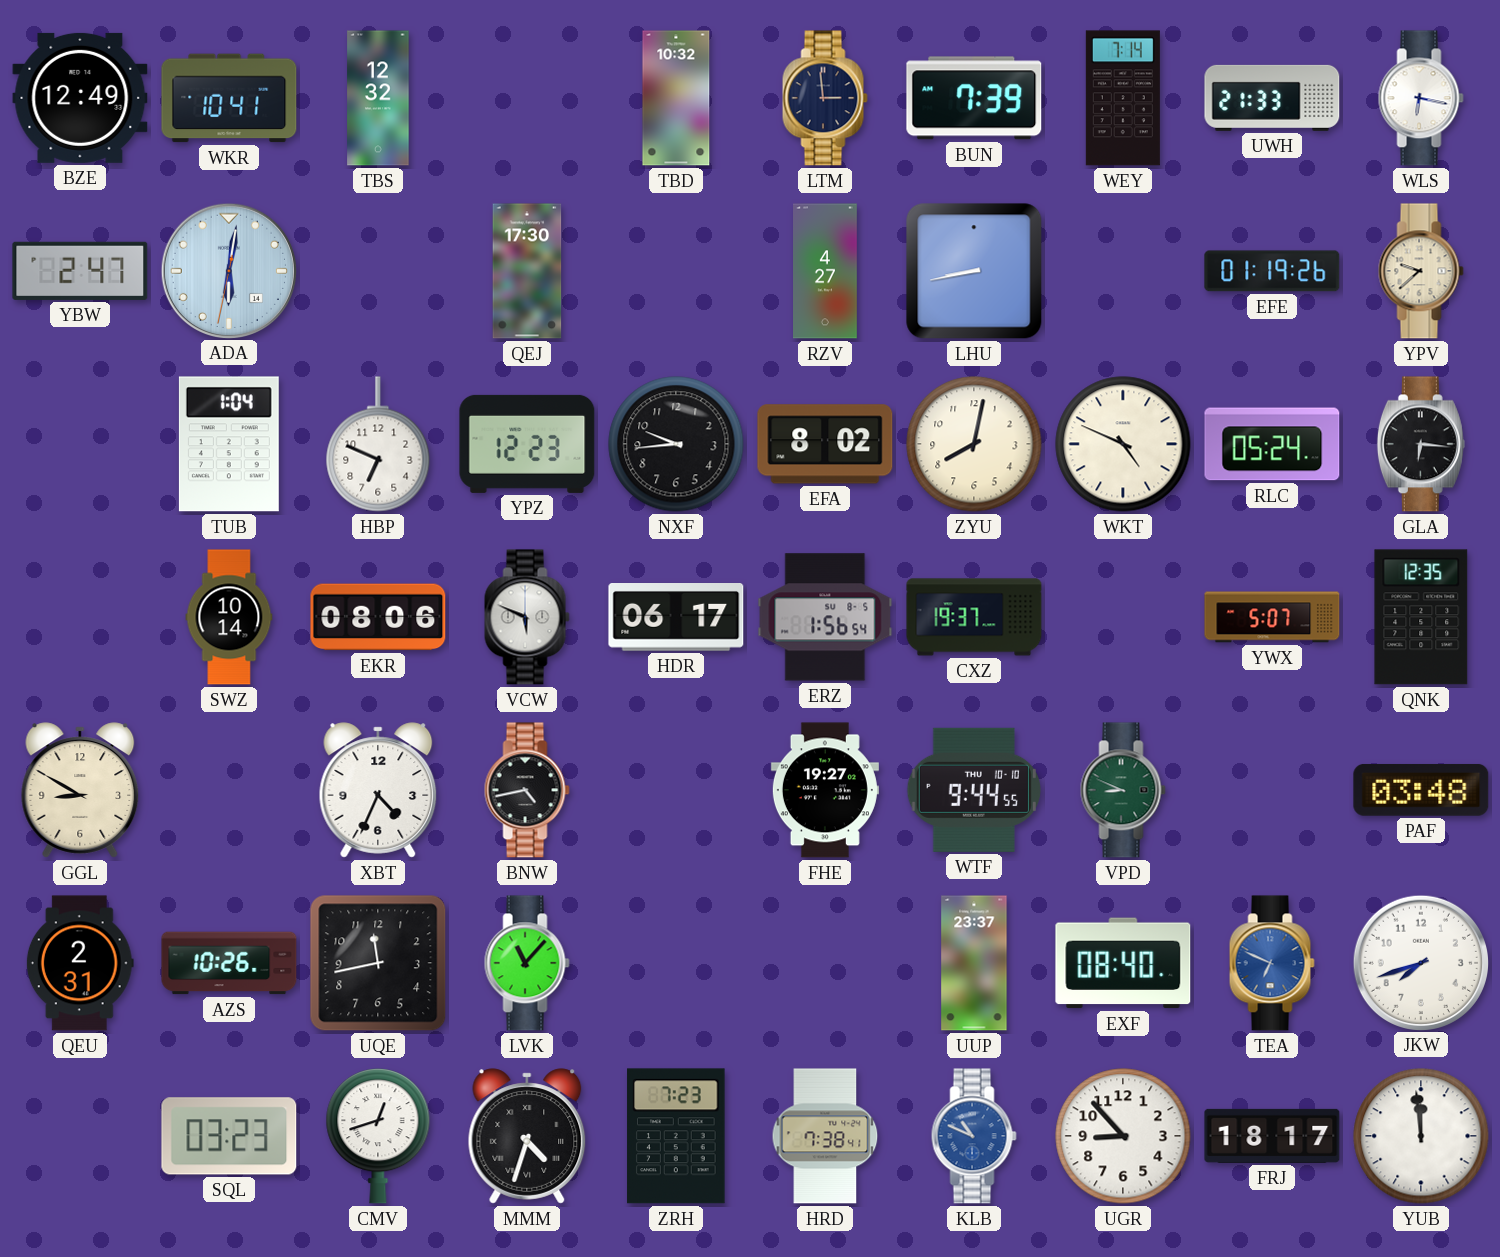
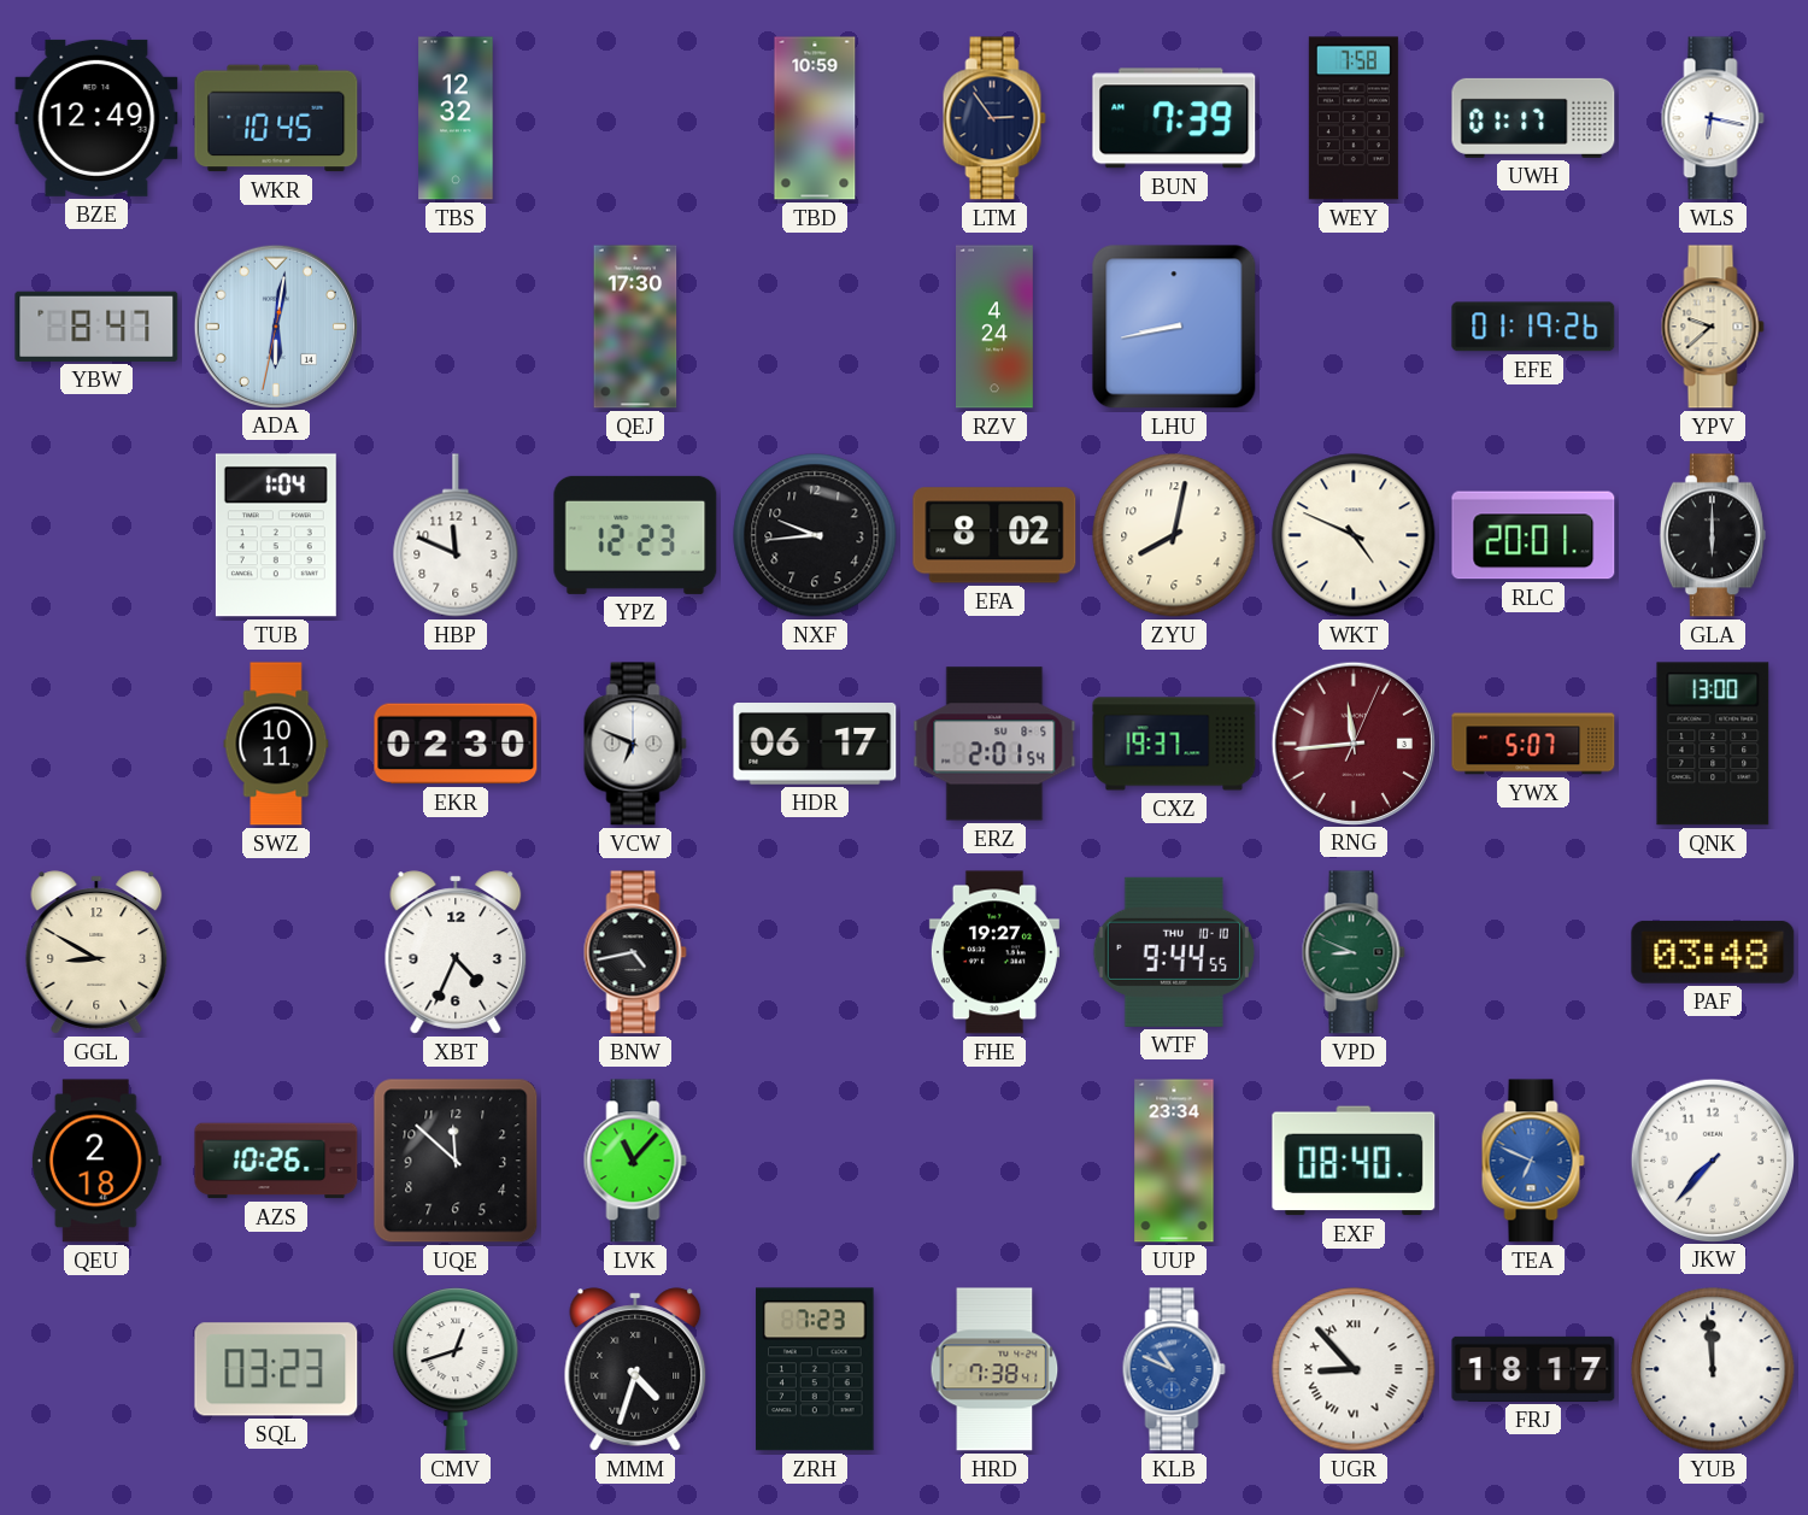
WKR: 10:41 -> 10:45 (276, 118)
TBD: 10:32 -> 10:59 (815, 118)
LTM: 2:59 -> 2:54 (994, 118)
WEY: 7:14 -> 7:58 (1354, 118)
UWH: 21:33 -> 01:17 (1533, 118)
YBW: 2:47 -> 8:47 (96, 327)
RZV: 4:27 -> 4:24 (996, 327)
HBP: 6:49 -> 11:49 (456, 535)
RLC: 05:24 -> 20:01 (1533, 535)
GLA: 6:16 -> 6:00 (1713, 535)
SWZ: 10:14 -> 10:11 (276, 744)
EKR: 08:06 -> 02:30 (456, 744)
VCW: 5:49 -> 6:49 (635, 744)
ERZ: 1:56 -> 2:01 (994, 744)
RNG: none -> 11:44 (1352, 742)
QNK: 12:35 -> 13:00 (1713, 744)
QEU: 2:31 -> 2:18 (96, 1161)
UQE: 11:43 -> 11:52 (456, 1161)
UUP: 23:37 -> 23:34 (1174, 1161)
JKW: 7:42 -> 7:37 (1712, 1159)
UGR numerals: Arabic -> Roman (1354, 1369)
